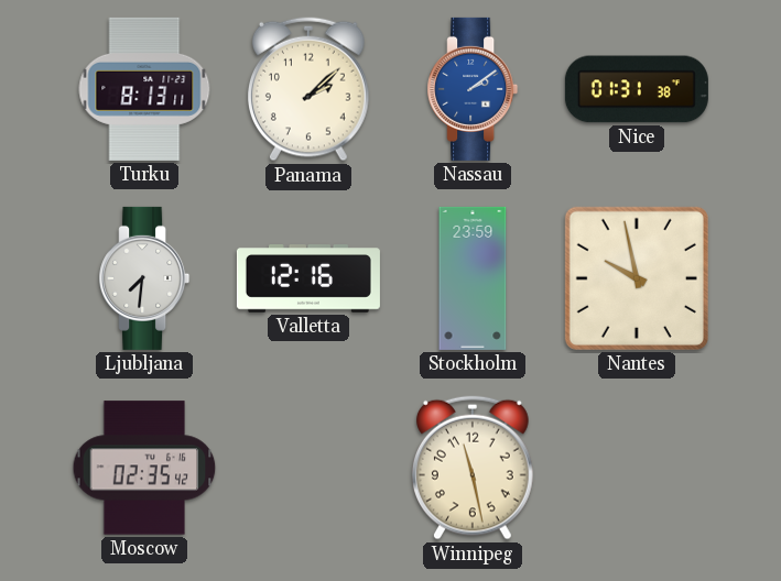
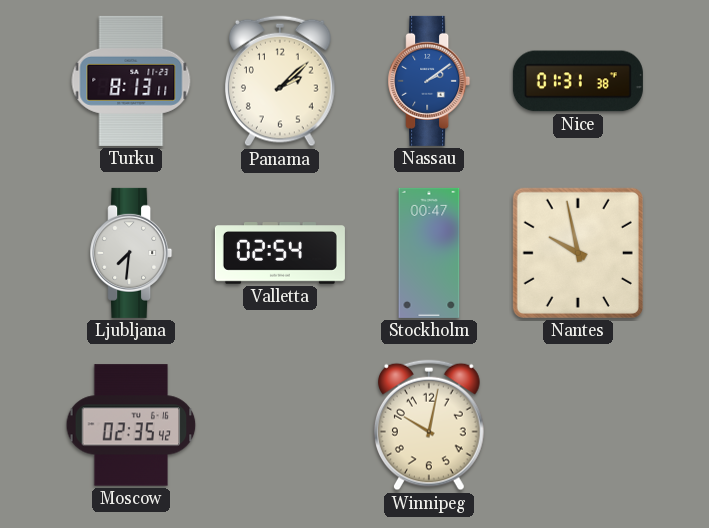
Valletta: 12:16 -> 02:54 (280, 253)
Stockholm: 23:59 -> 00:47 (429, 253)
Winnipeg: 11:28 -> 10:02 (429, 425)
